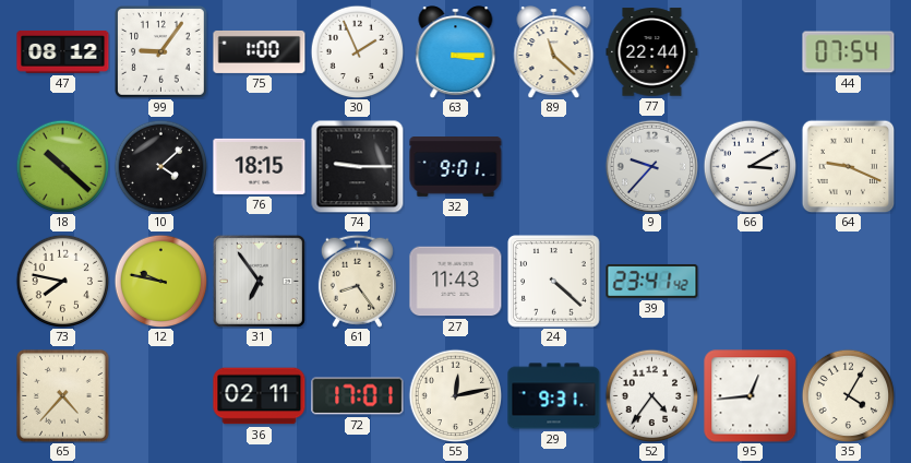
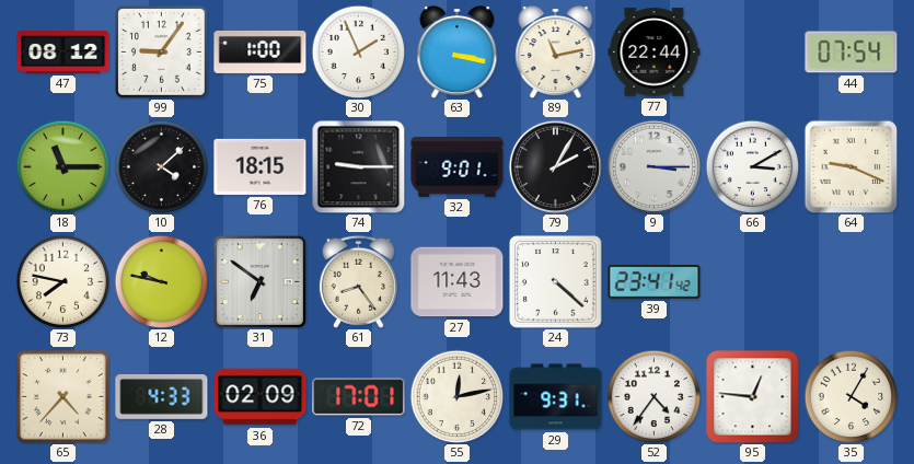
63: 3:15 -> 3:17 (458, 53)
89: 11:22 -> 11:13 (556, 53)
18: 10:22 -> 11:15 (62, 166)
79: none -> 2:05 (555, 166)
9: 9:37 -> 3:15 (653, 166)
31: 6:54 -> 6:51 (259, 281)
28: none -> 4:33 (162, 397)
36: 02:11 -> 02:09 (261, 397)
95: 12:44 -> 12:46 (753, 397)
